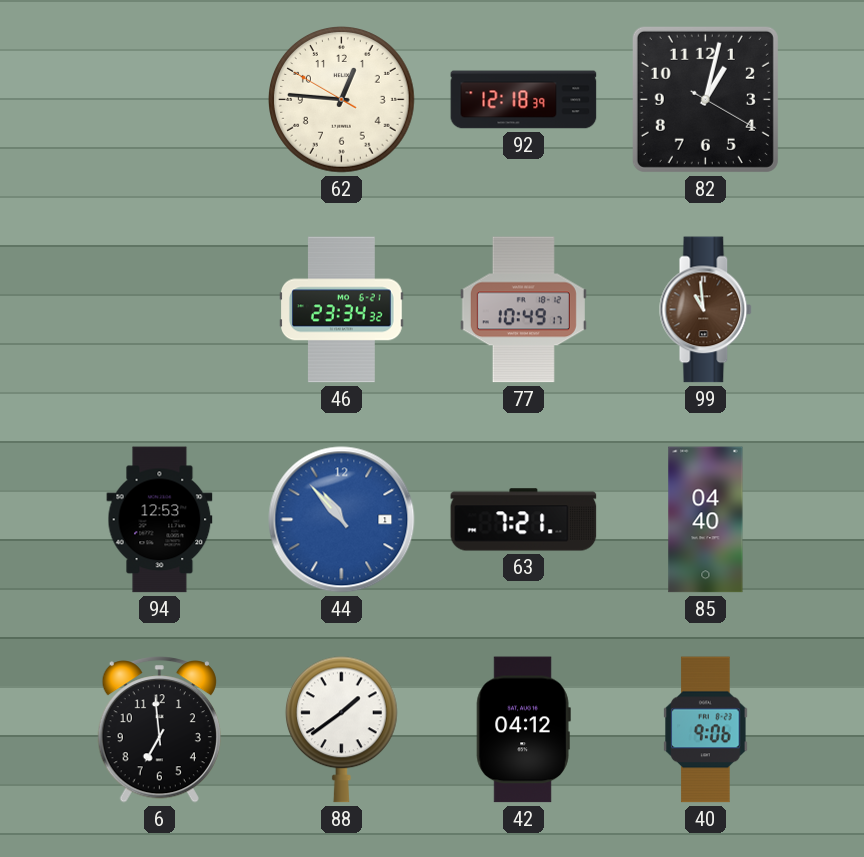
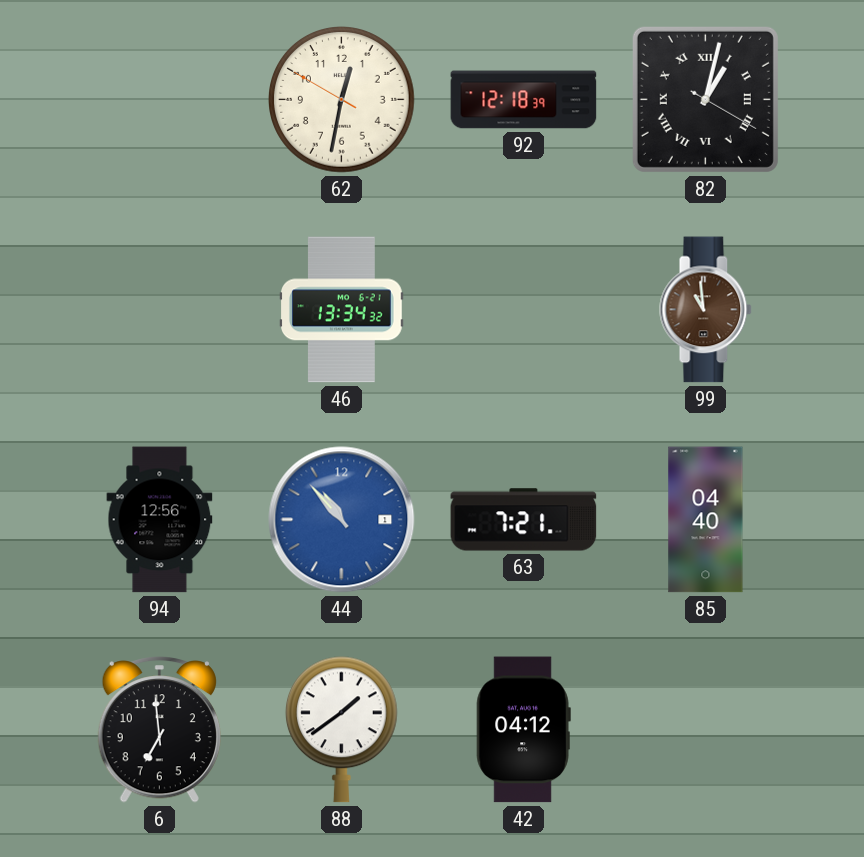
62: 12:45 -> 12:31 (342, 100)
82 numerals: Arabic -> Roman (705, 99)
46: 23:34 -> 13:34 (342, 310)
77: 10:49 -> none (523, 310)
94: 12:53 -> 12:56 (160, 520)
40: 9:06 -> none (706, 730)
